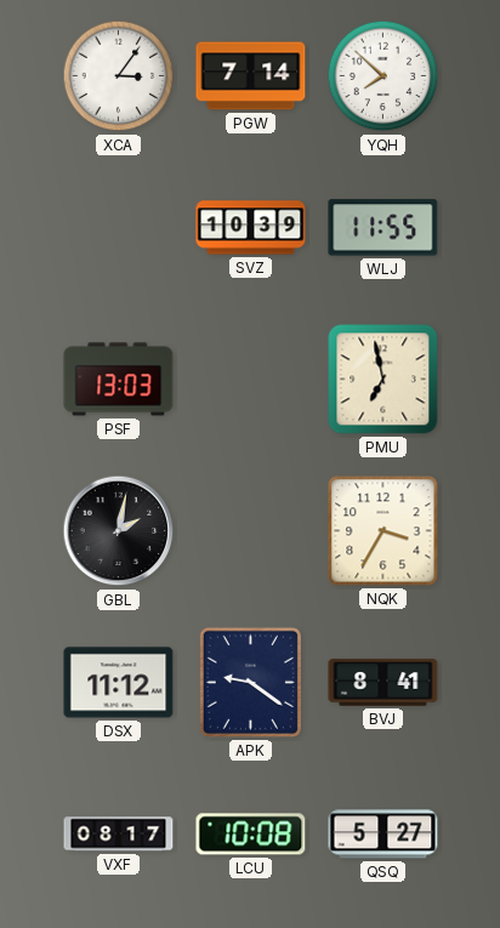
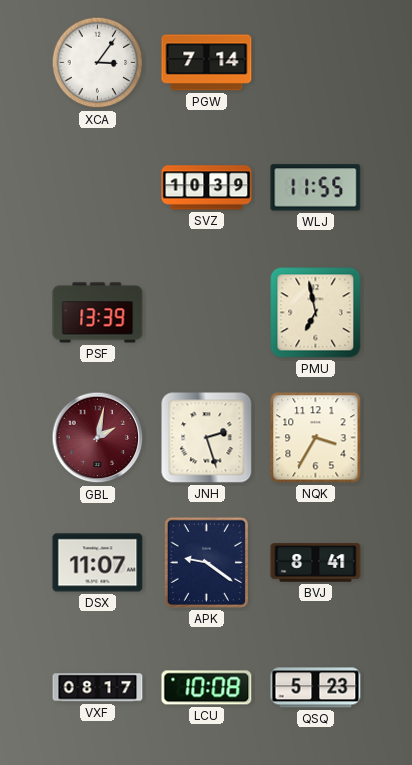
YQH: 7:52 -> none (383, 76)
PSF: 13:03 -> 13:39 (98, 313)
GBL dial: black -> burgundy (98, 438)
JNH: none -> 2:27 (207, 438)
DSX: 11:12 -> 11:07 (98, 563)
QSQ: 5:27 -> 5:23 (316, 688)
